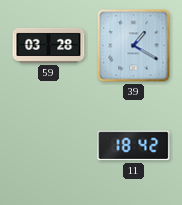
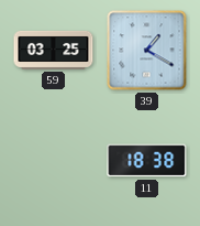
59: 03:28 -> 03:25 (54, 50)
11: 18:42 -> 18:38 (147, 161)
